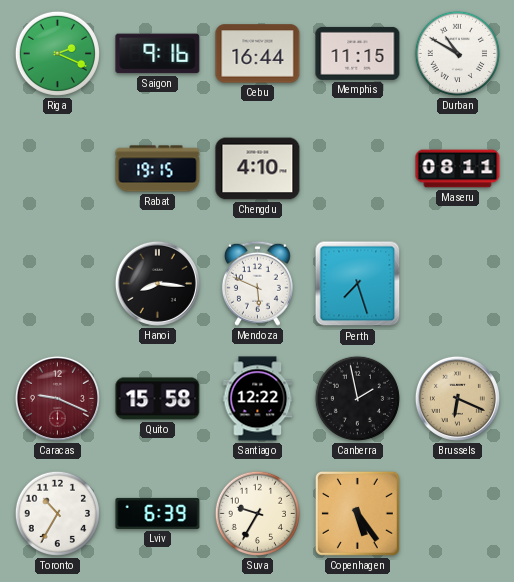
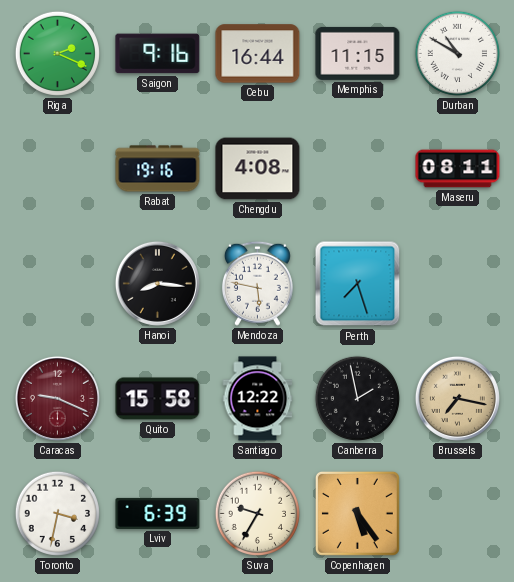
Rabat: 19:15 -> 19:16 (158, 169)
Chengdu: 4:10 -> 4:08 (258, 169)
Mendoza: 5:49 -> 5:47 (257, 283)
Brussels: 6:19 -> 7:17 (457, 398)
Toronto: 10:35 -> 3:32 (57, 513)
